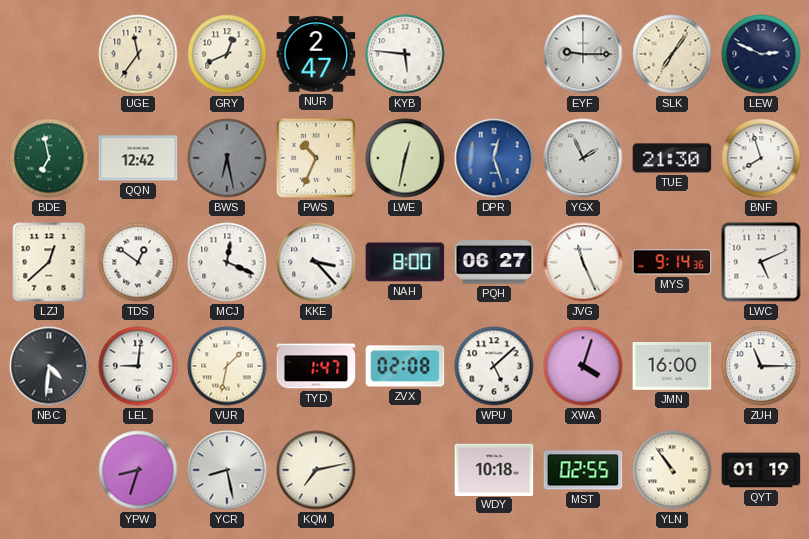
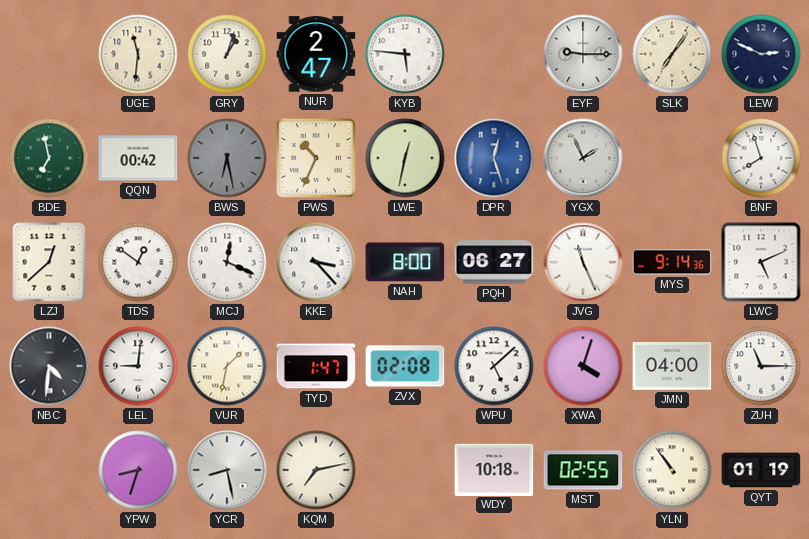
UGE: 11:36 -> 11:31 (138, 54)
GRY: 12:41 -> 1:03 (227, 54)
QQN: 12:42 -> 00:42 (138, 158)
TUE: 21:30 -> none (672, 158)
JMN: 16:00 -> 04:00 (672, 367)
